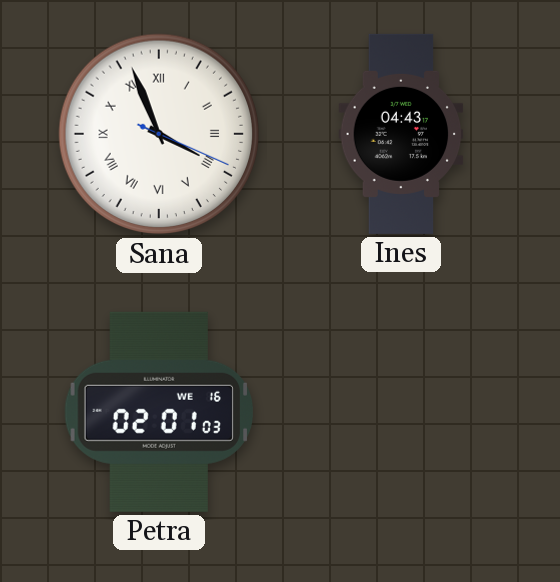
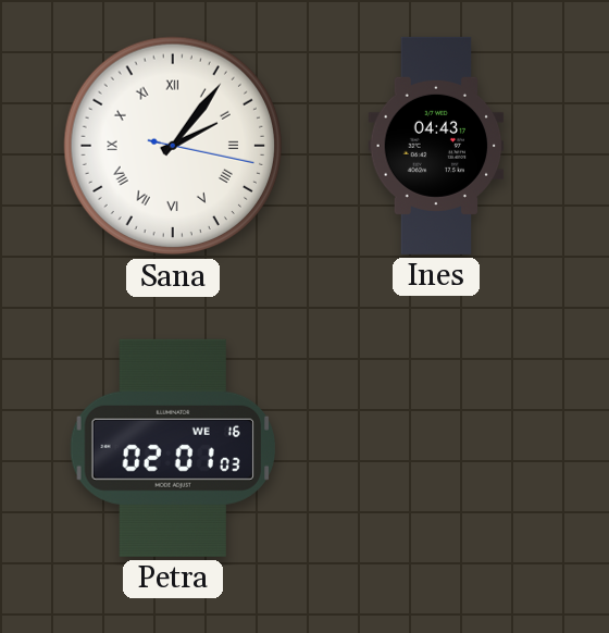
Sana: 3:56 -> 2:06 (173, 146)
